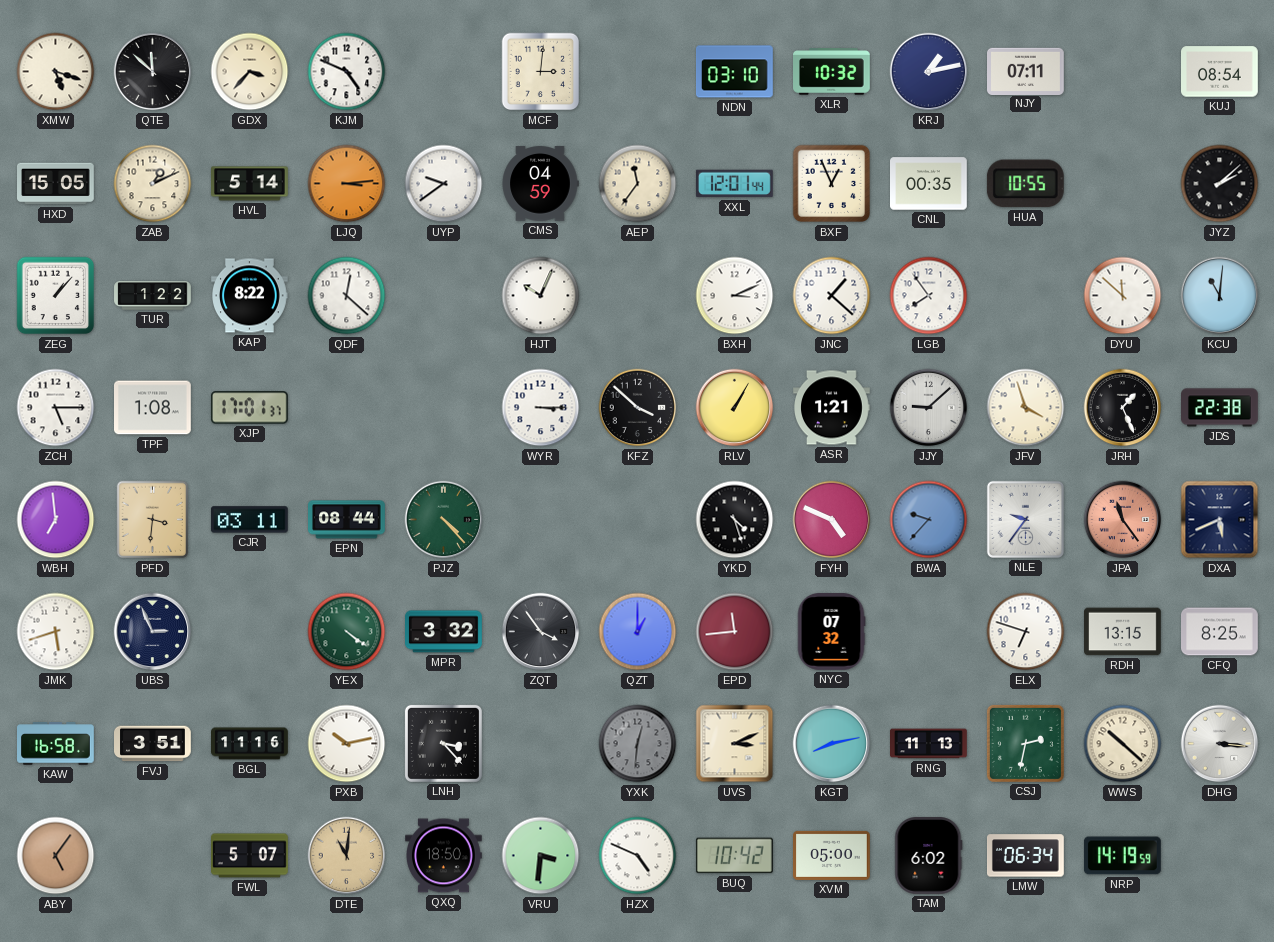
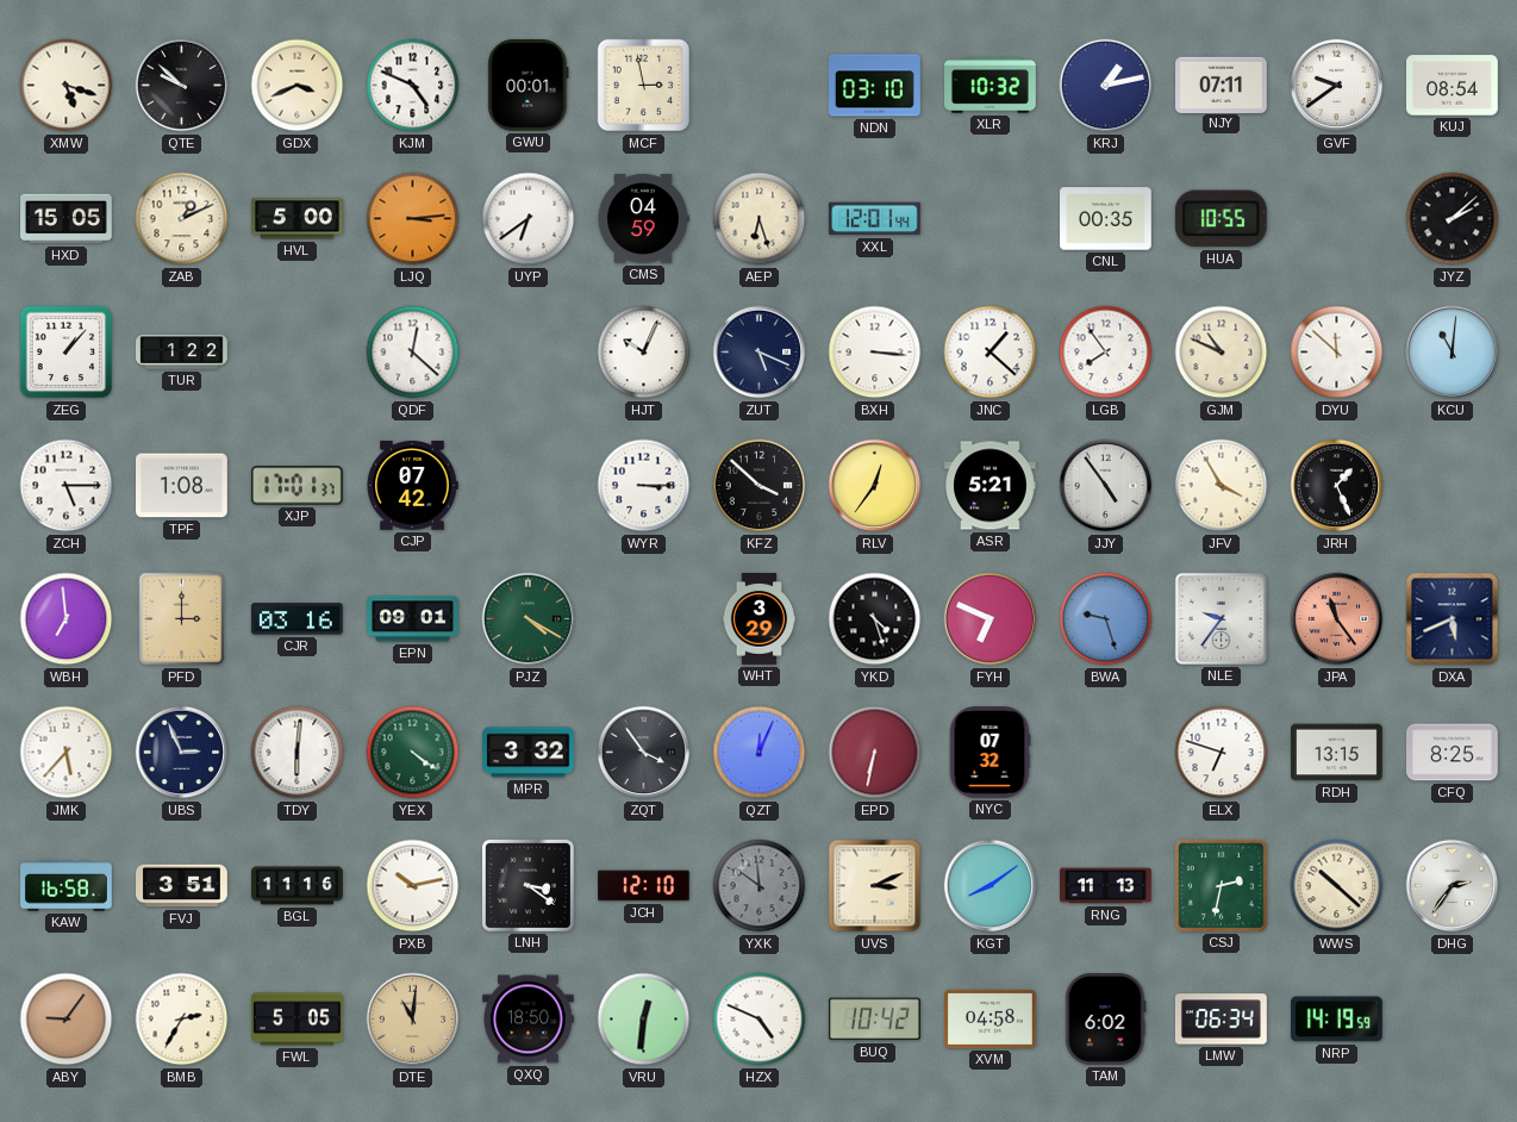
QTE: 11:52 -> 9:52 (182, 86)
GDX: 3:37 -> 3:41 (298, 86)
GWU: none -> 00:01 (529, 86)
MCF: 3:01 -> 2:58 (644, 86)
GVF: none -> 9:39 (1337, 86)
HVL: 5:14 -> 5:00 (298, 219)
UYP: 9:39 -> 6:39 (529, 219)
AEP: 11:36 -> 6:27 (760, 219)
BXF: 12:56 -> none (832, 184)
KAP: 8:22 -> none (250, 296)
ZUT: none -> 5:19 (760, 353)
BXH: 3:11 -> 3:16 (875, 353)
GJM: none -> 10:49 (1222, 353)
CJP: none -> 07:42 (412, 486)
RLV: 1:05 -> 12:36 (875, 486)
ASR: 1:21 -> 5:21 (991, 486)
JJY: 9:08 -> 4:54 (1106, 486)
JFV: 3:57 -> 3:55 (1222, 486)
JDS: 22:38 -> none (1220, 408)
PFD: 3:31 -> 3:00 (182, 619)
CJR: 03:11 -> 03:16 (298, 619)
EPN: 08:44 -> 09:01 (413, 619)
PJZ: 4:23 -> 4:20 (529, 619)
WHT: none -> 3:29 (760, 619)
FYH: 4:49 -> 6:49 (991, 619)
BWA: 9:37 -> 9:27 (1106, 619)
JMK: 5:42 -> 5:37 (67, 753)
TDY: none -> 6:01 (298, 753)
QZT: 1:00 -> 12:04 (760, 753)
EPD: 11:44 -> 6:32 (875, 753)
LNH: 3:23 -> 3:21 (527, 885)
JCH: none -> 12:10 (644, 886)
YXK: 12:31 -> 11:51 (760, 886)
KGT: 8:13 -> 8:09 (991, 886)
DHG: 3:16 -> 2:36 (1453, 886)
ABY: 5:06 -> 9:06 (67, 1020)
BMB: none -> 2:35 (182, 1020)
FWL: 5:07 -> 5:05 (298, 1020)
VRU: 3:31 -> 12:31 (644, 1020)
XVM: 05:00 -> 04:58 (991, 1018)
